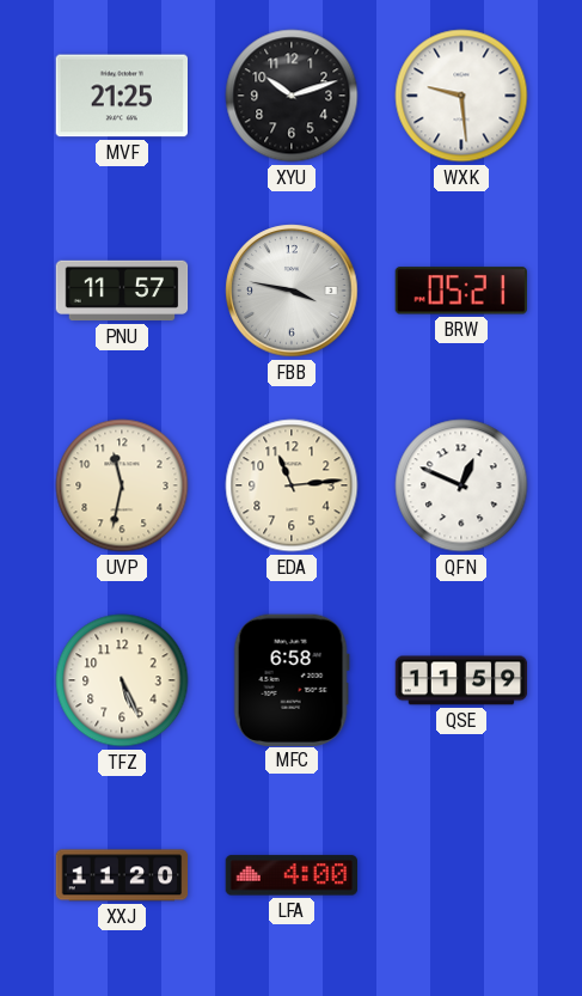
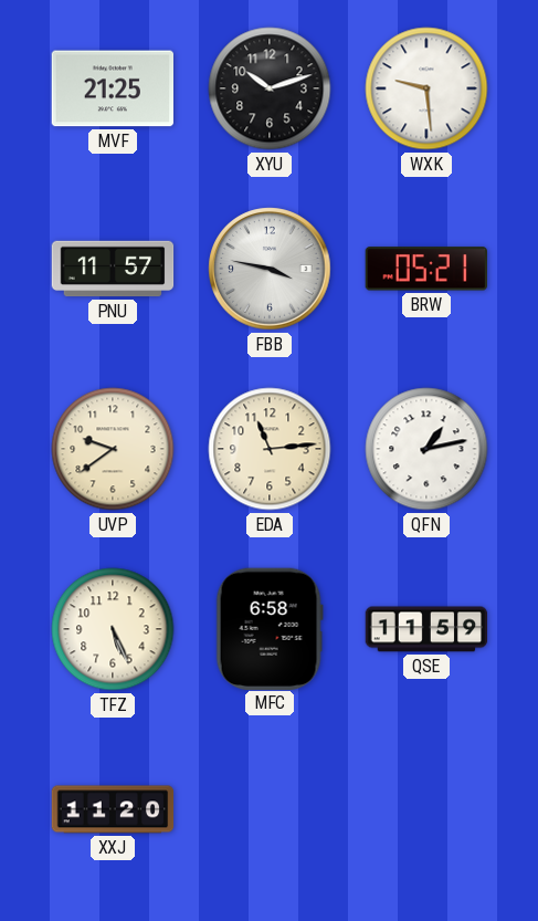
UVP: 11:32 -> 9:39 (113, 449)
QFN: 12:49 -> 1:13 (426, 449)
LFA: 4:00 -> none (290, 875)
